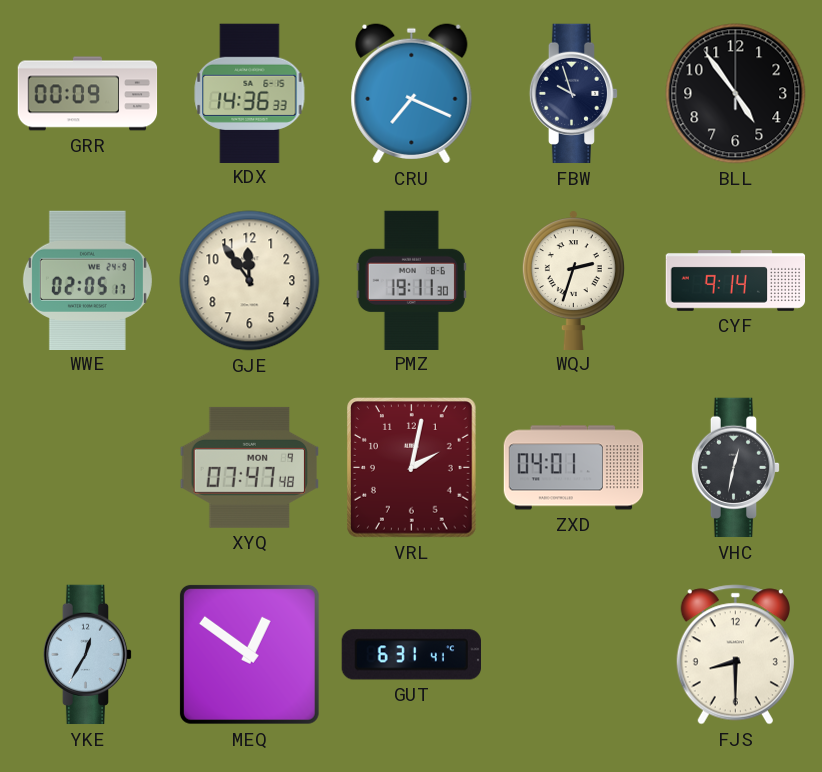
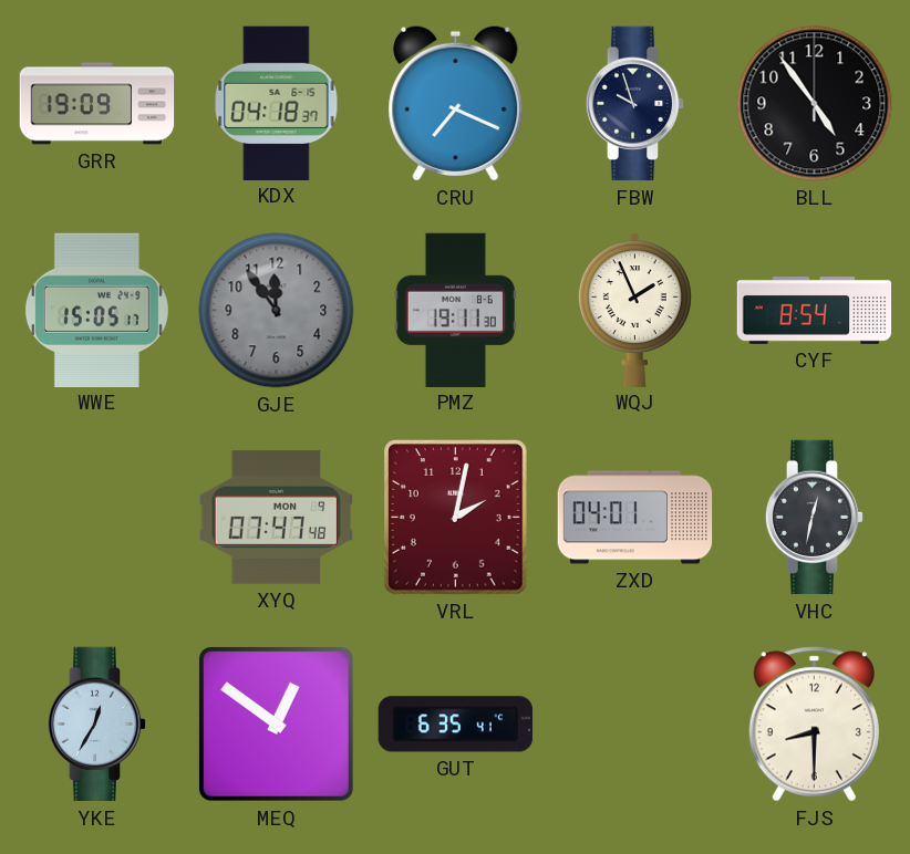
GRR: 00:09 -> 19:09 (97, 104)
KDX: 14:36 -> 04:18 (277, 103)
WWE: 02:05 -> 15:05 (96, 310)
GJE dial: cream -> grey (277, 311)
WQJ: 2:33 -> 1:56 (634, 310)
CYF: 9:14 -> 8:54 (815, 311)
GUT: 6:31 -> 6:35 (455, 725)
